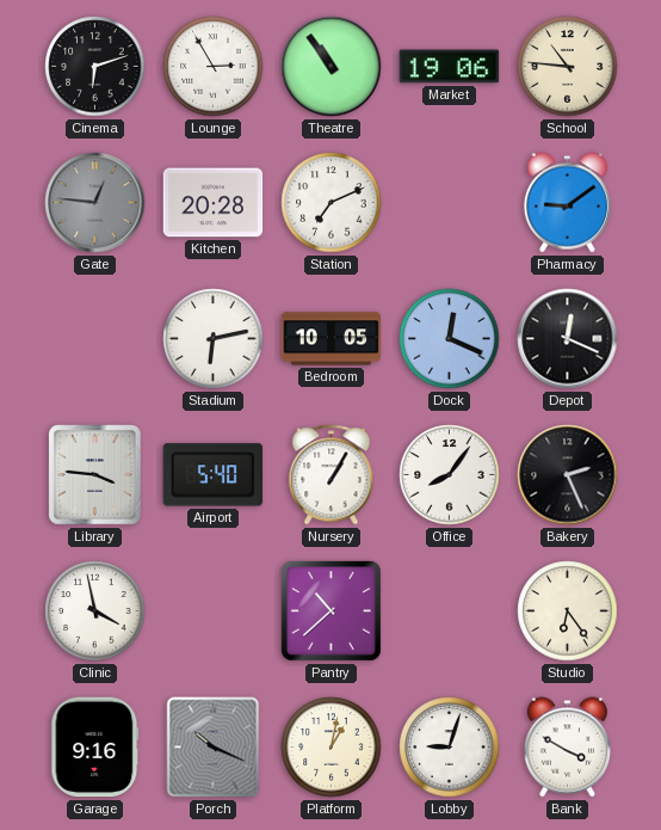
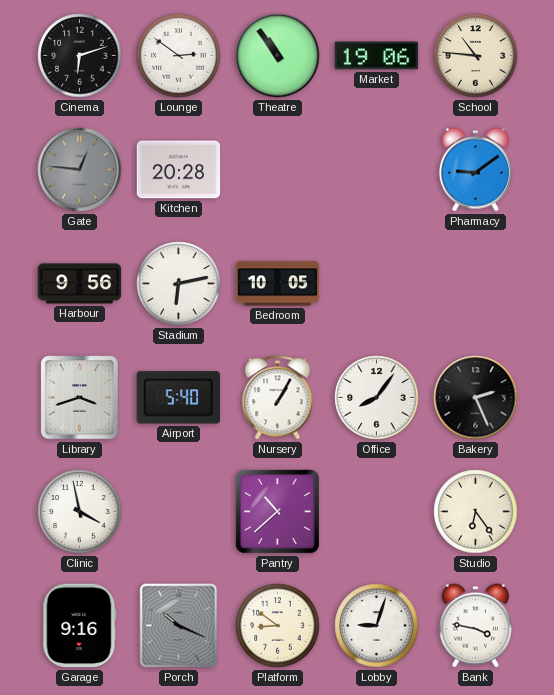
Lounge: 2:55 -> 2:51 (179, 56)
Station: 7:11 -> none (332, 203)
Harbour: none -> 9:56 (80, 284)
Dock: 12:19 -> none (450, 339)
Depot: 12:19 -> none (568, 339)
Library: 3:46 -> 3:42 (80, 398)
Platform: 1:02 -> 8:51 (278, 626)
Bank: 3:50 -> 3:47 (475, 626)
